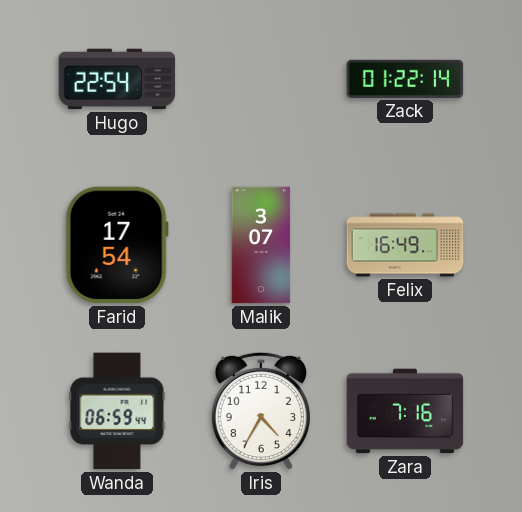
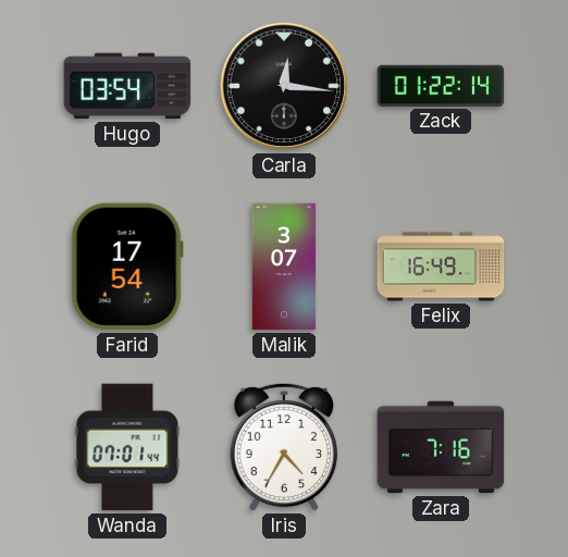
Hugo: 22:54 -> 03:54 (127, 86)
Carla: none -> 12:16 (284, 86)
Wanda: 06:59 -> 07:01 (127, 447)
